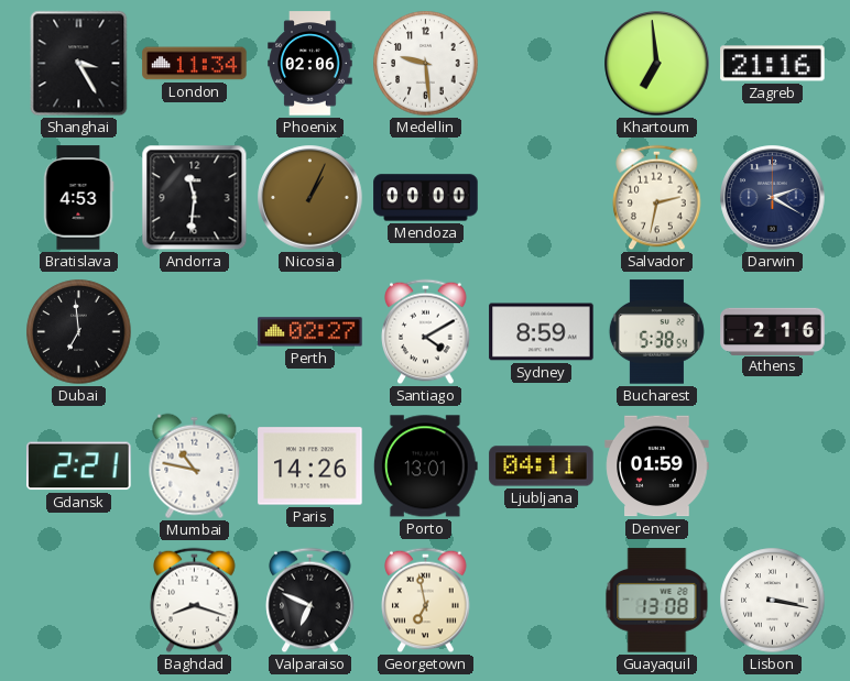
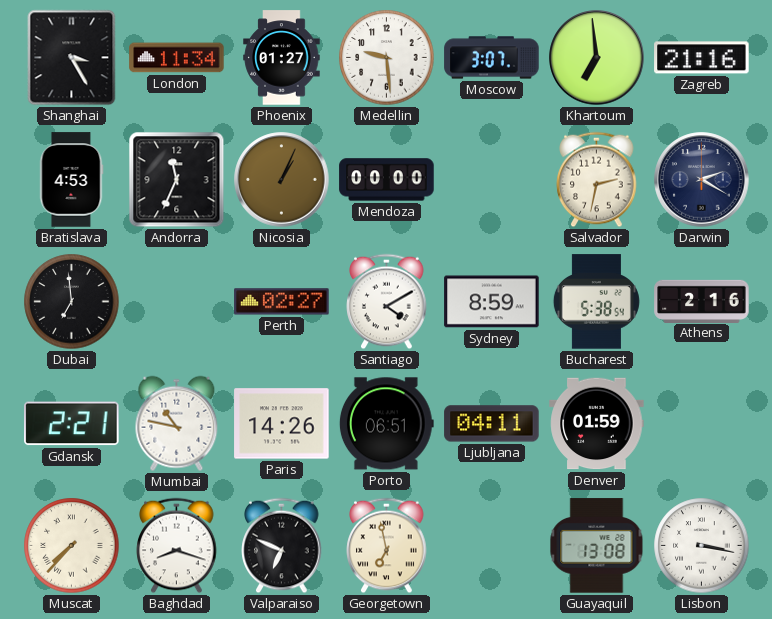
Phoenix: 02:06 -> 01:27 (282, 58)
Moscow: none -> 3:07 (492, 58)
Andorra: 11:31 -> 11:34 (177, 180)
Porto: 13:01 -> 06:51 (386, 424)
Muscat: none -> 7:37 (72, 546)
